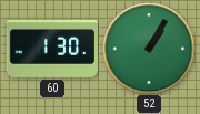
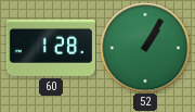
60: 1:30 -> 1:28 (50, 48)
